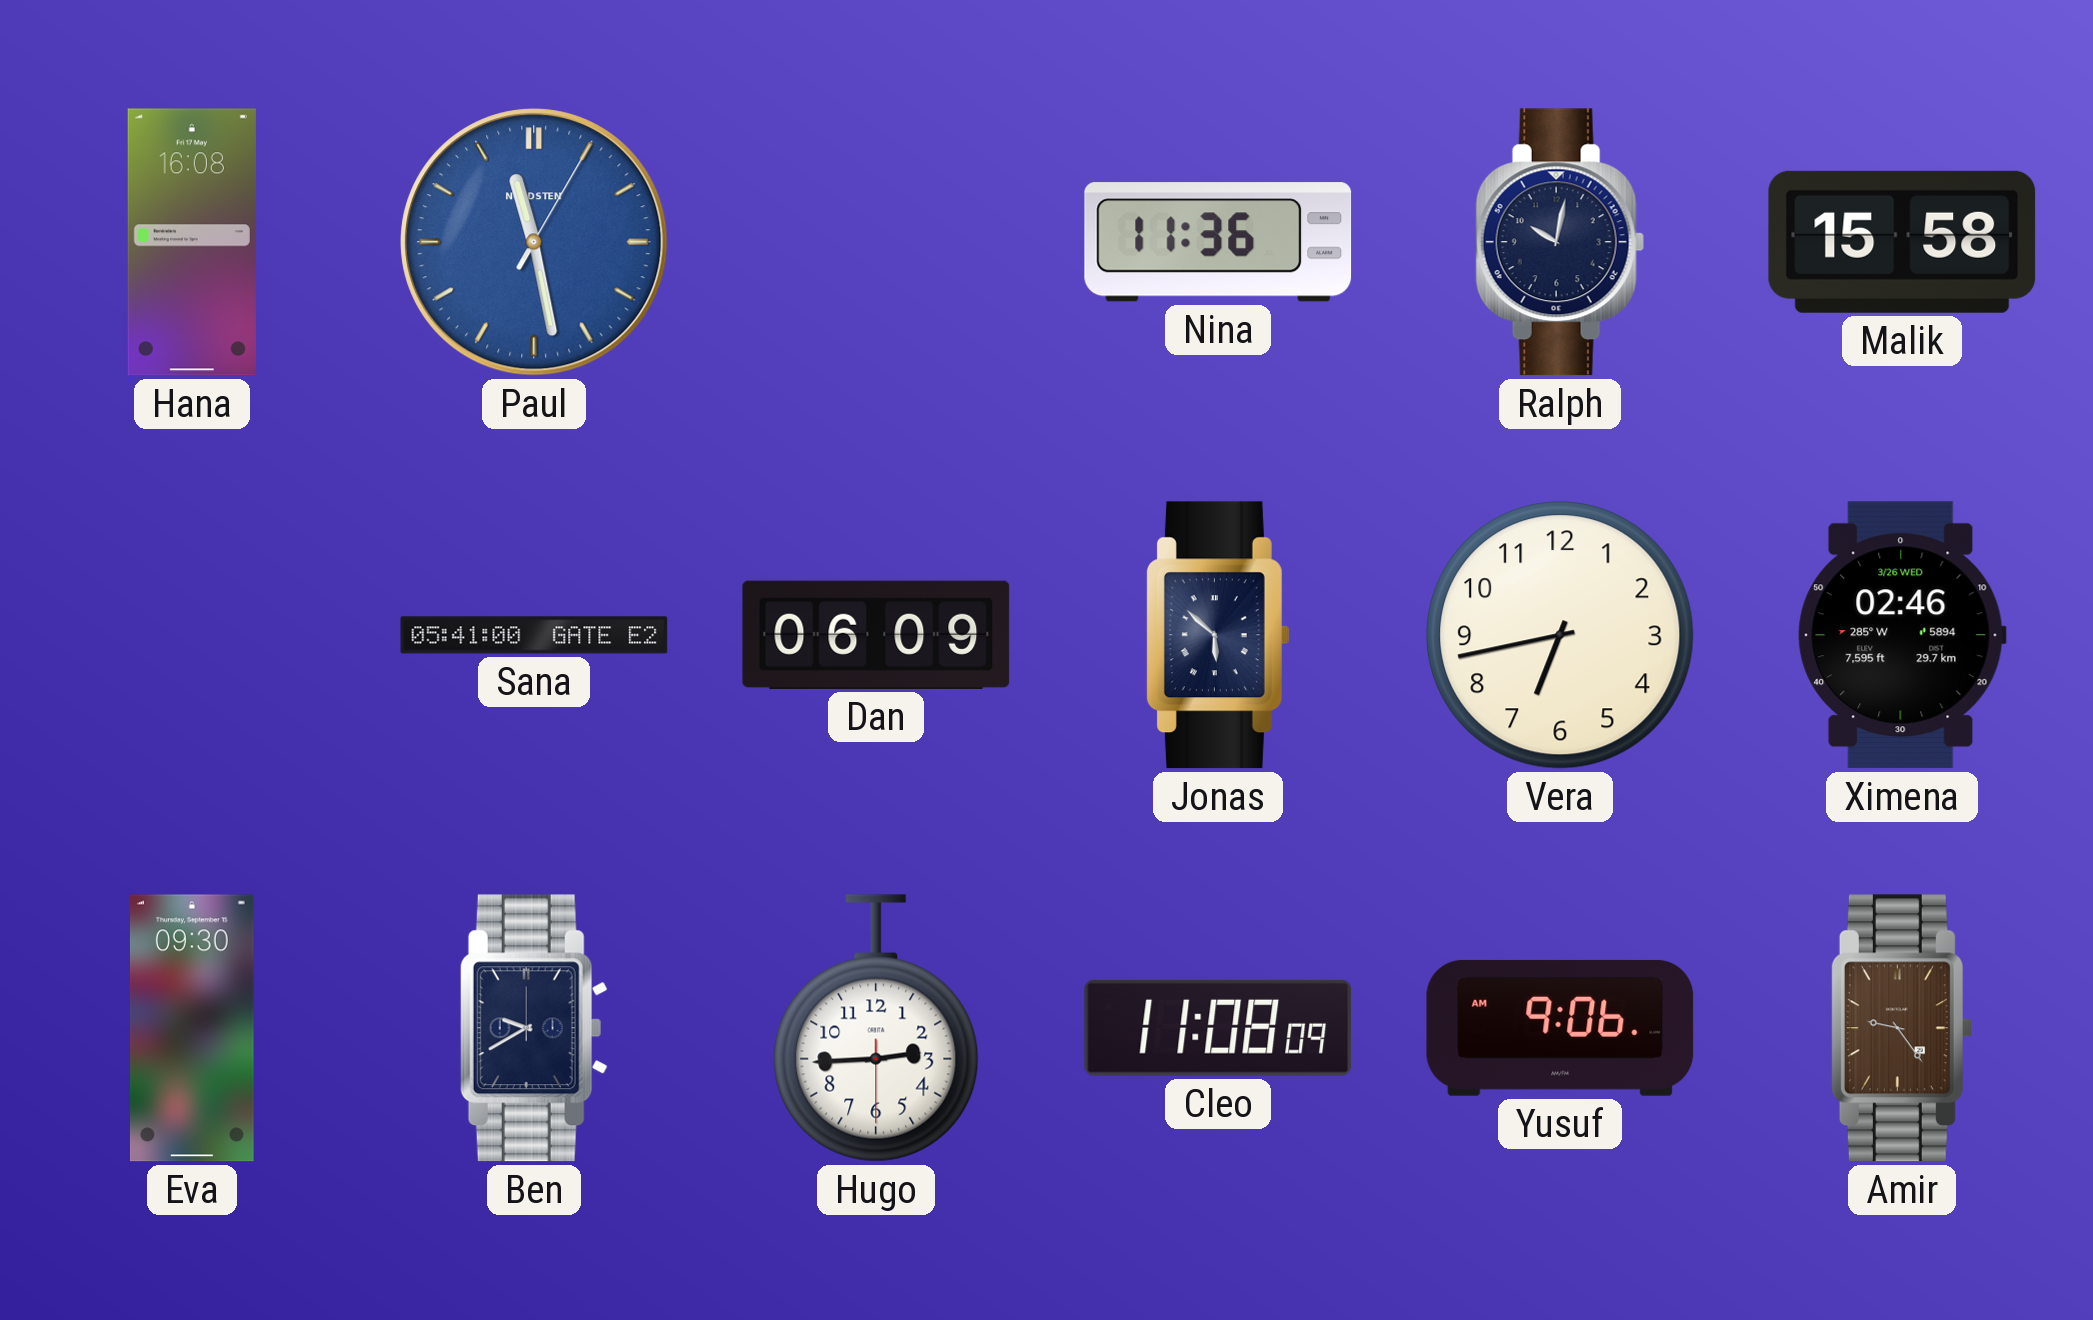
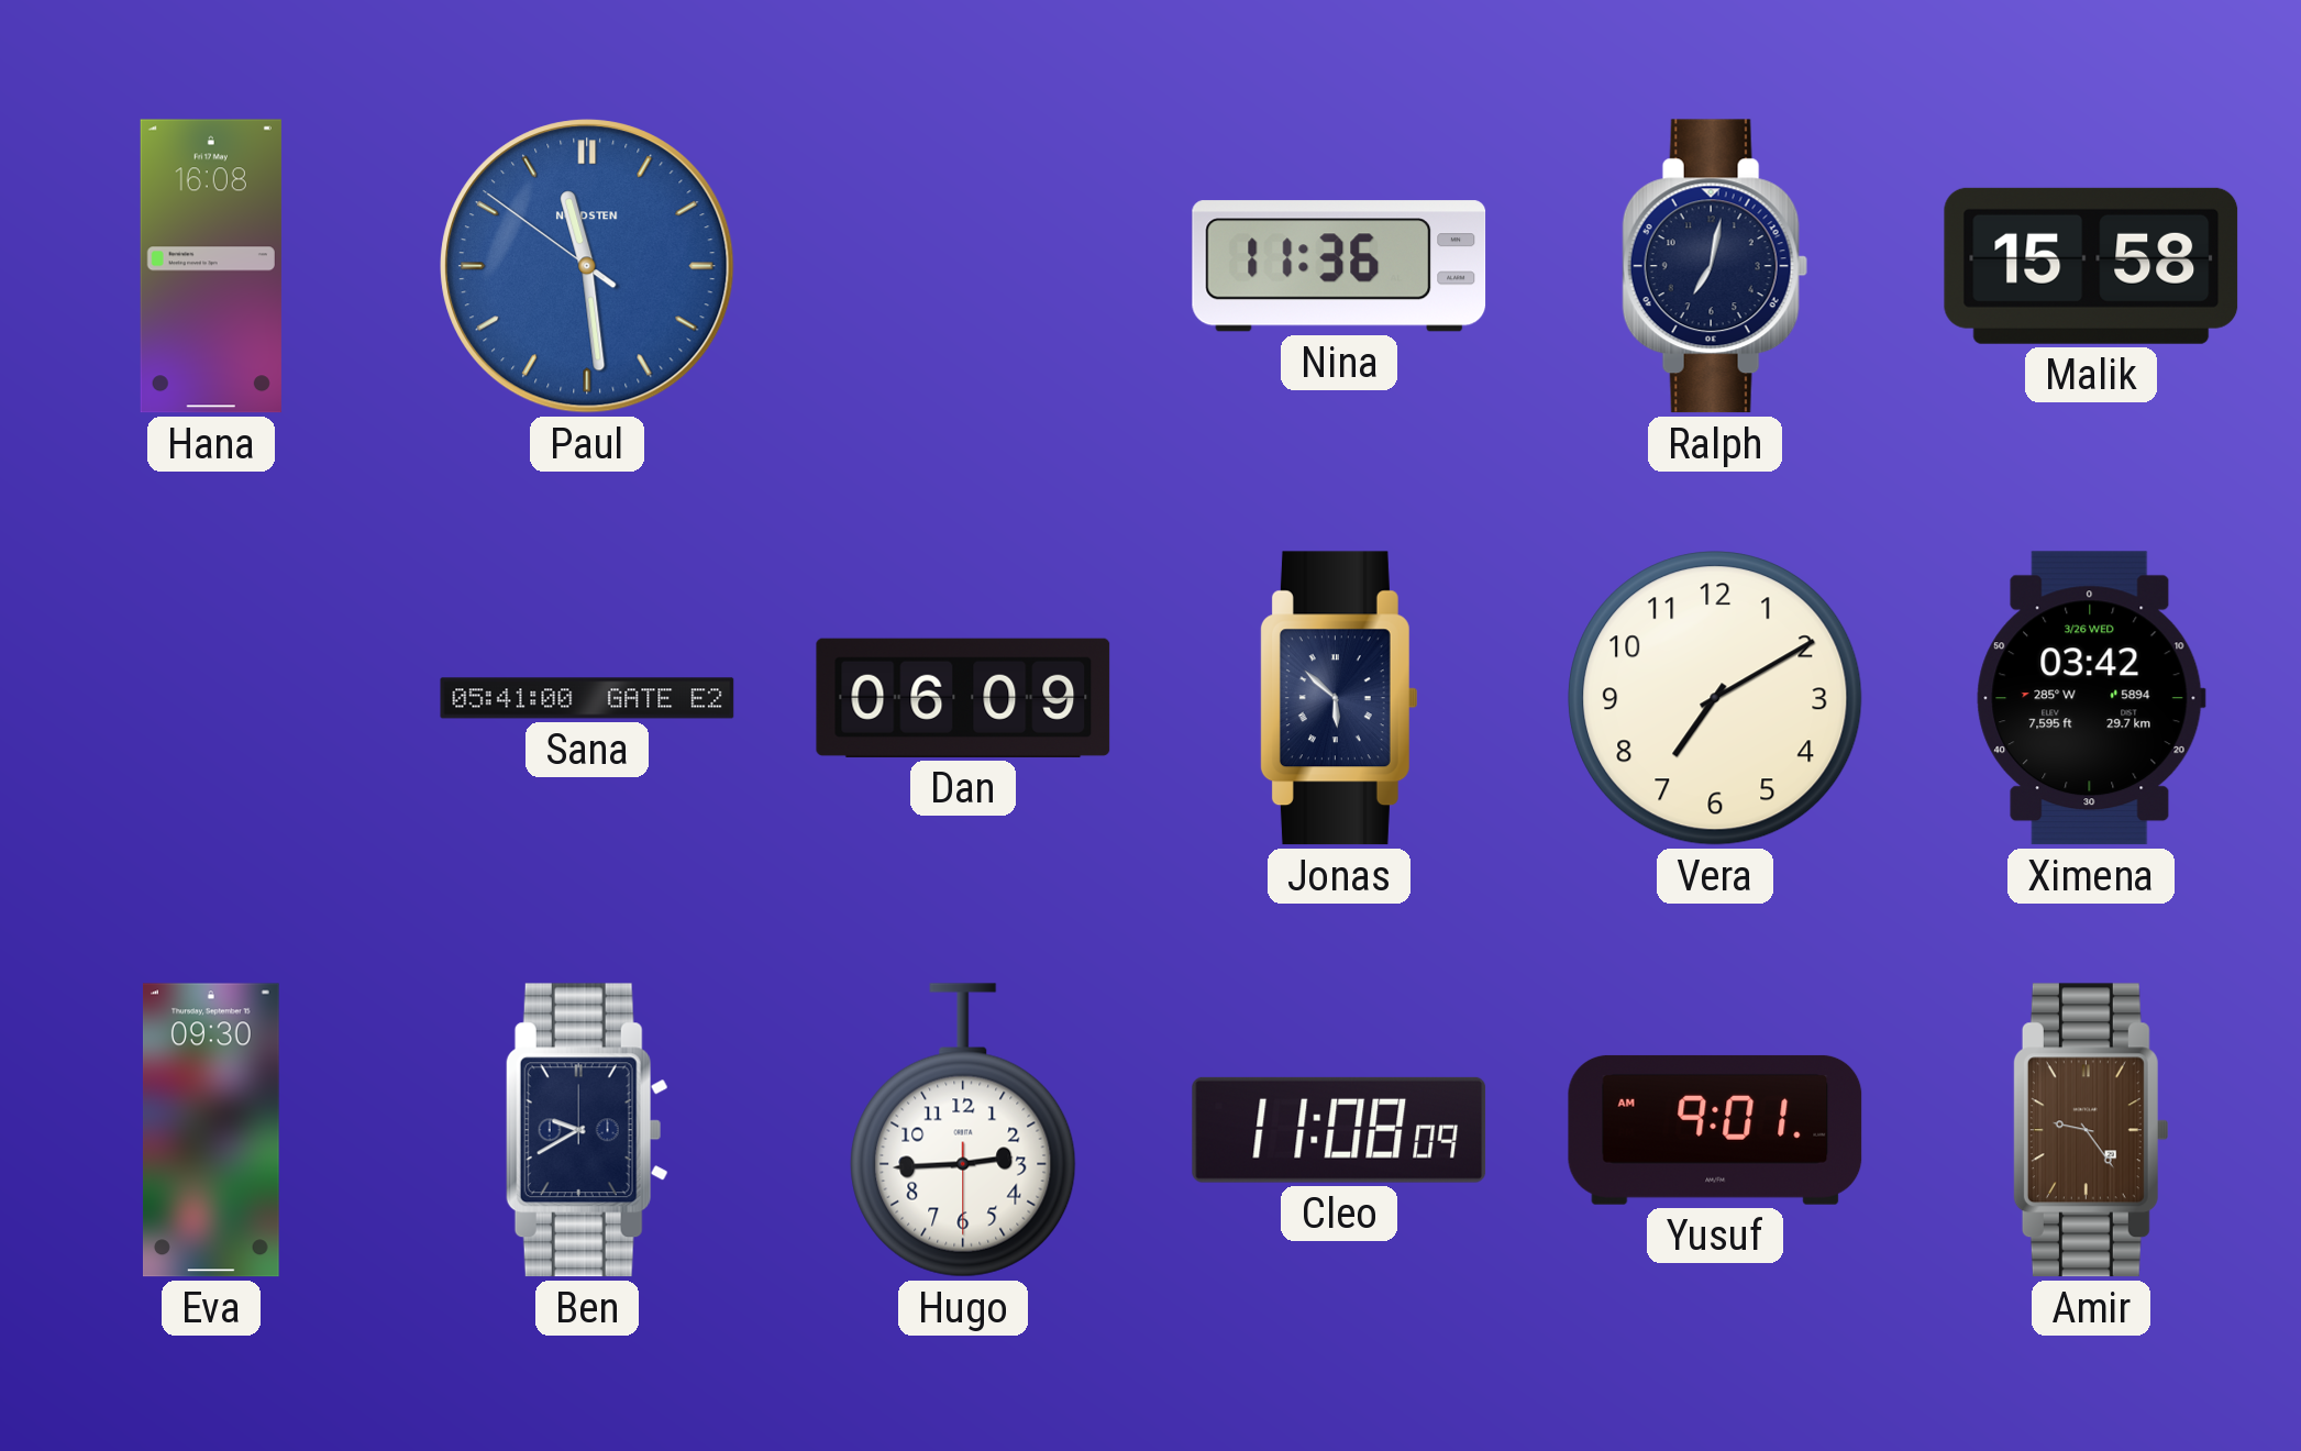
Paul: 11:28:05 -> 11:28:51 (587, 266)
Ralph: 10:02 -> 7:02 (1715, 266)
Vera: 6:43 -> 7:10 (1715, 698)
Ximena: 02:46 -> 03:42 (2091, 698)
Yusuf: 9:06 -> 9:01 (1715, 1130)
